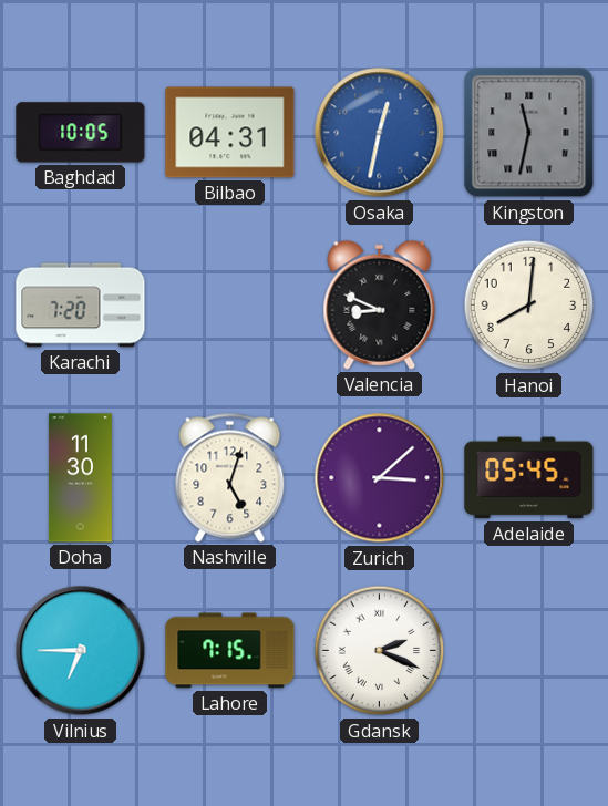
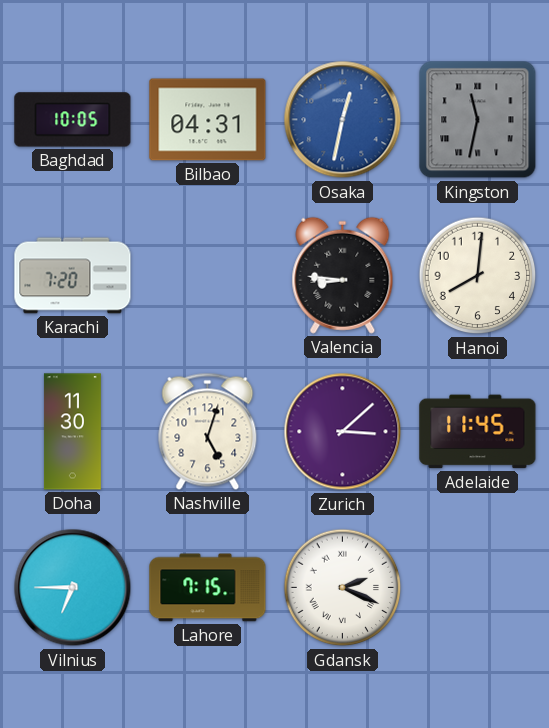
Valencia: 8:49 -> 8:46 (343, 275)
Adelaide: 05:45 -> 11:45 (478, 432)
